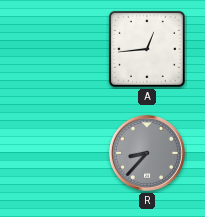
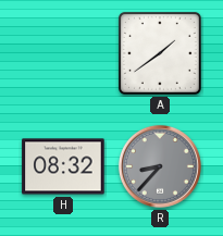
A: 12:44 -> 1:39 (160, 53)
H: none -> 08:32 (63, 166)
